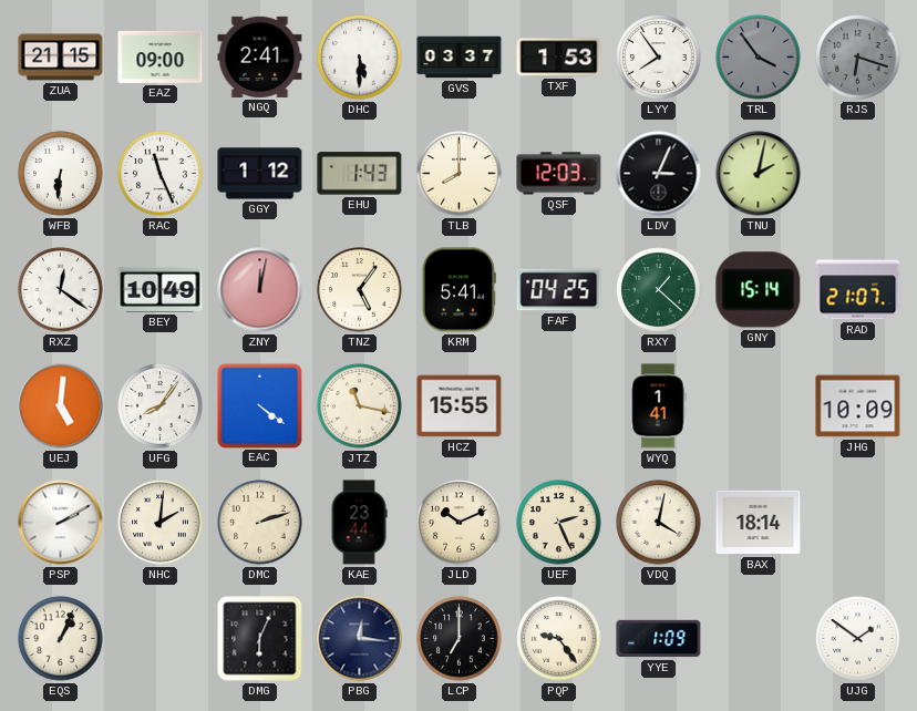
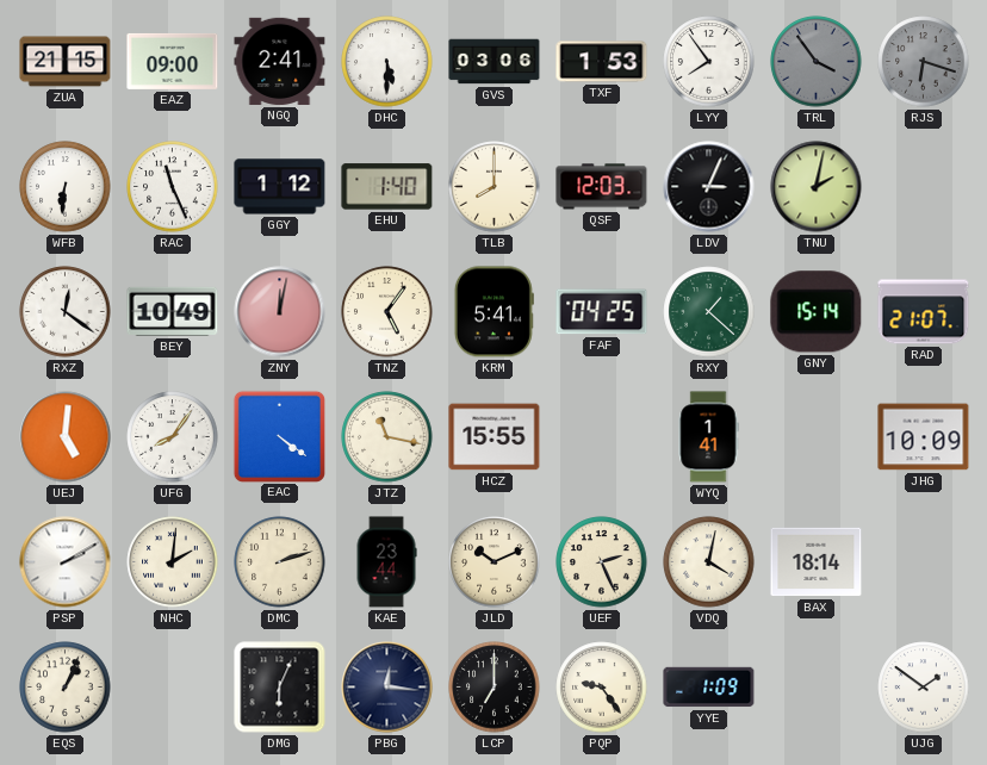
GVS: 03:37 -> 03:06 (495, 62)
EHU: 1:43 -> 1:40 (387, 187)
